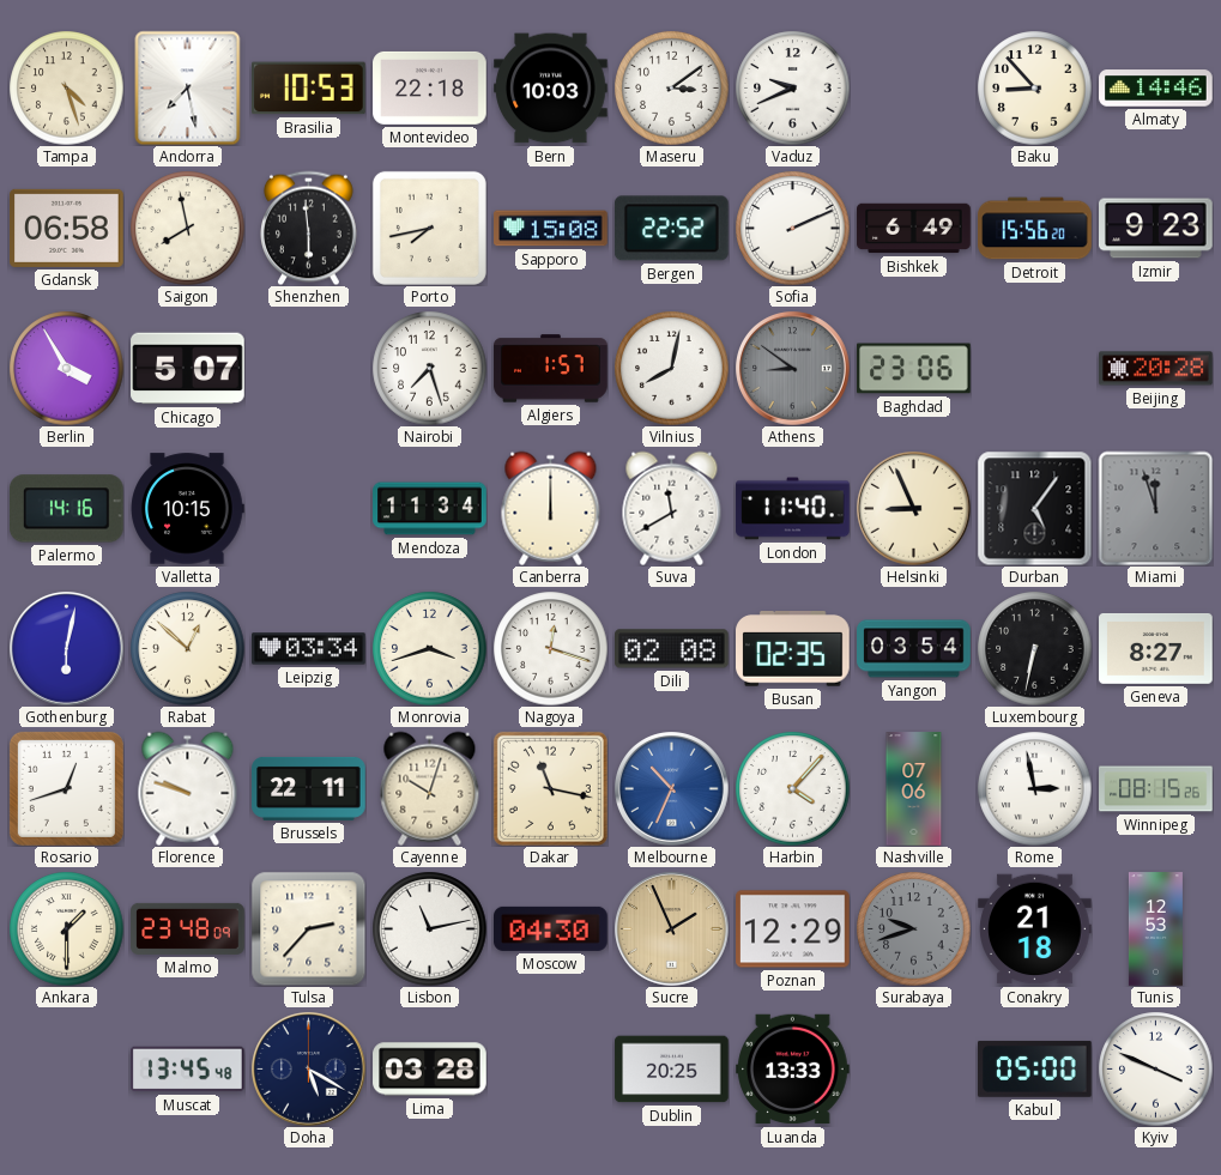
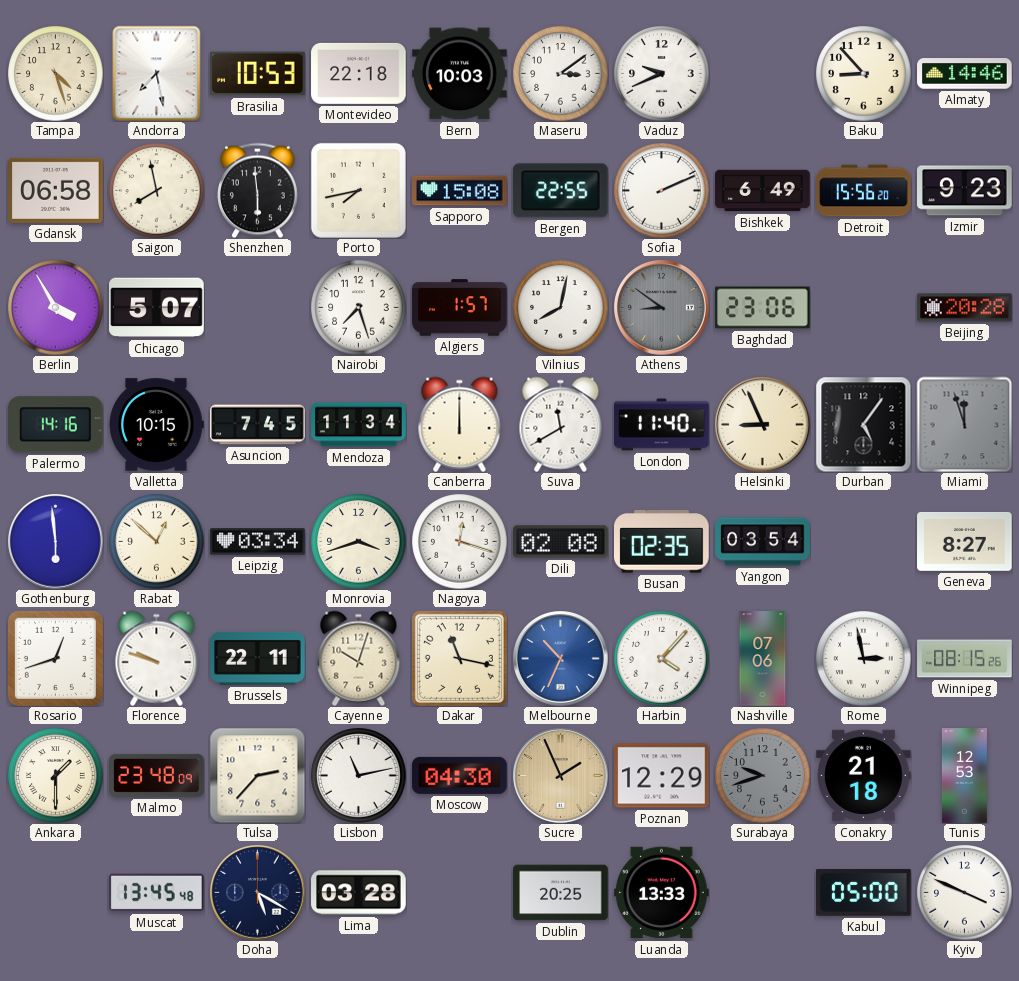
Bergen: 22:52 -> 22:55 (560, 191)
Asuncion: none -> 7:45 (258, 425)
Gothenburg: 6:02 -> 5:59 (56, 542)
Luxembourg: 6:32 -> none (1034, 648)
